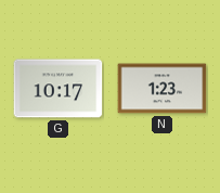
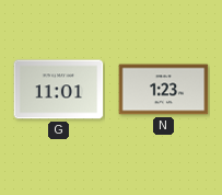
G: 10:17 -> 11:01 (59, 90)
